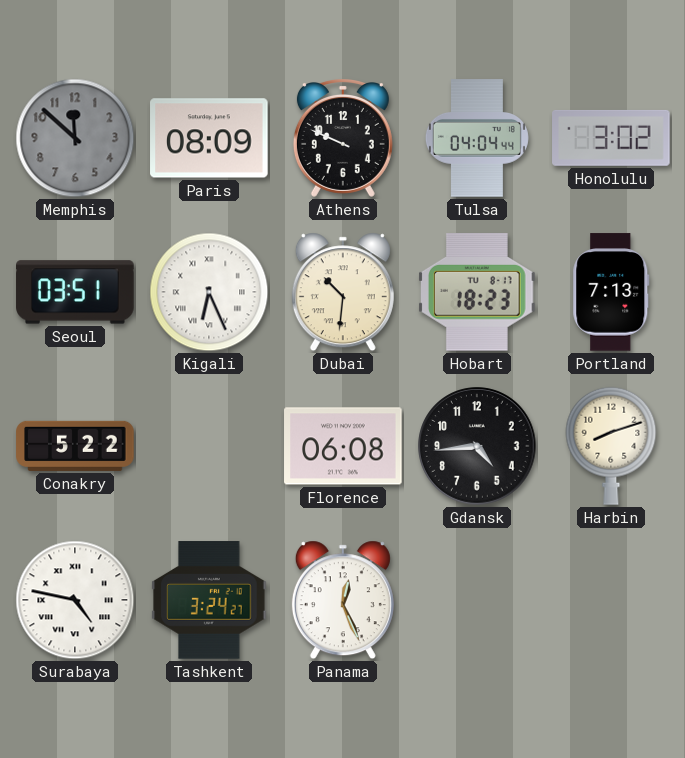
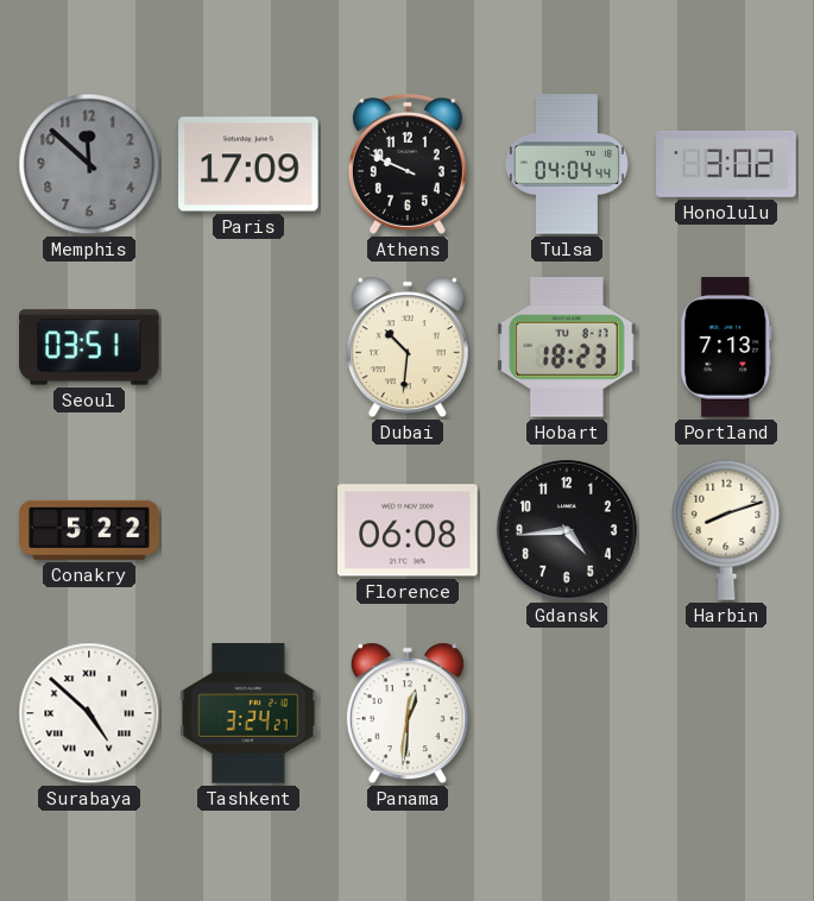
Paris: 08:09 -> 17:09 (248, 164)
Kigali: 6:26 -> none (209, 292)
Surabaya: 4:47 -> 4:52 (89, 713)
Panama: 12:26 -> 12:31 (408, 713)
